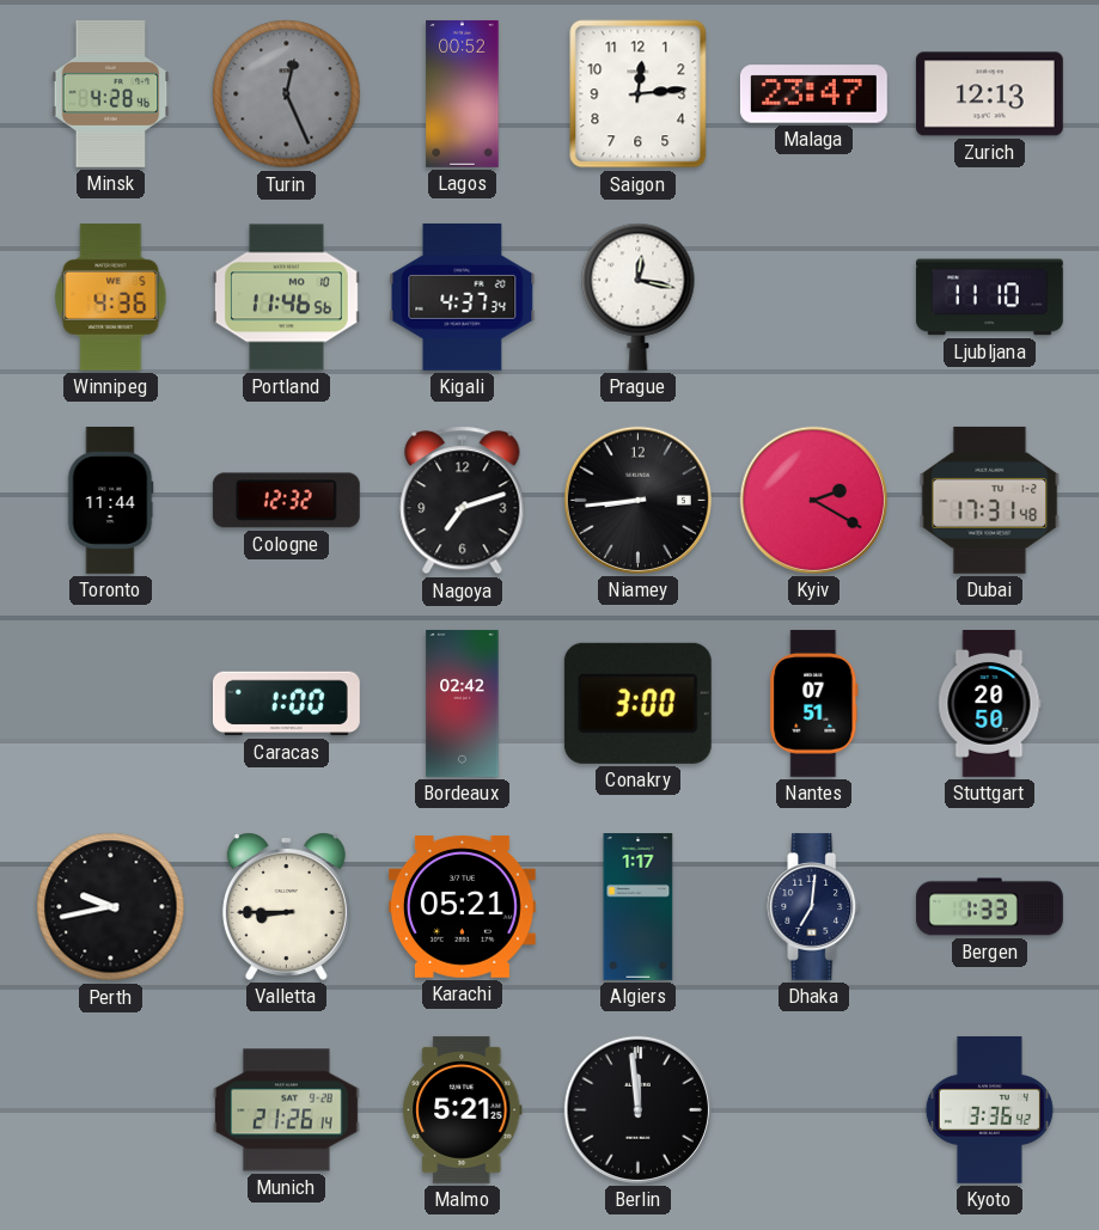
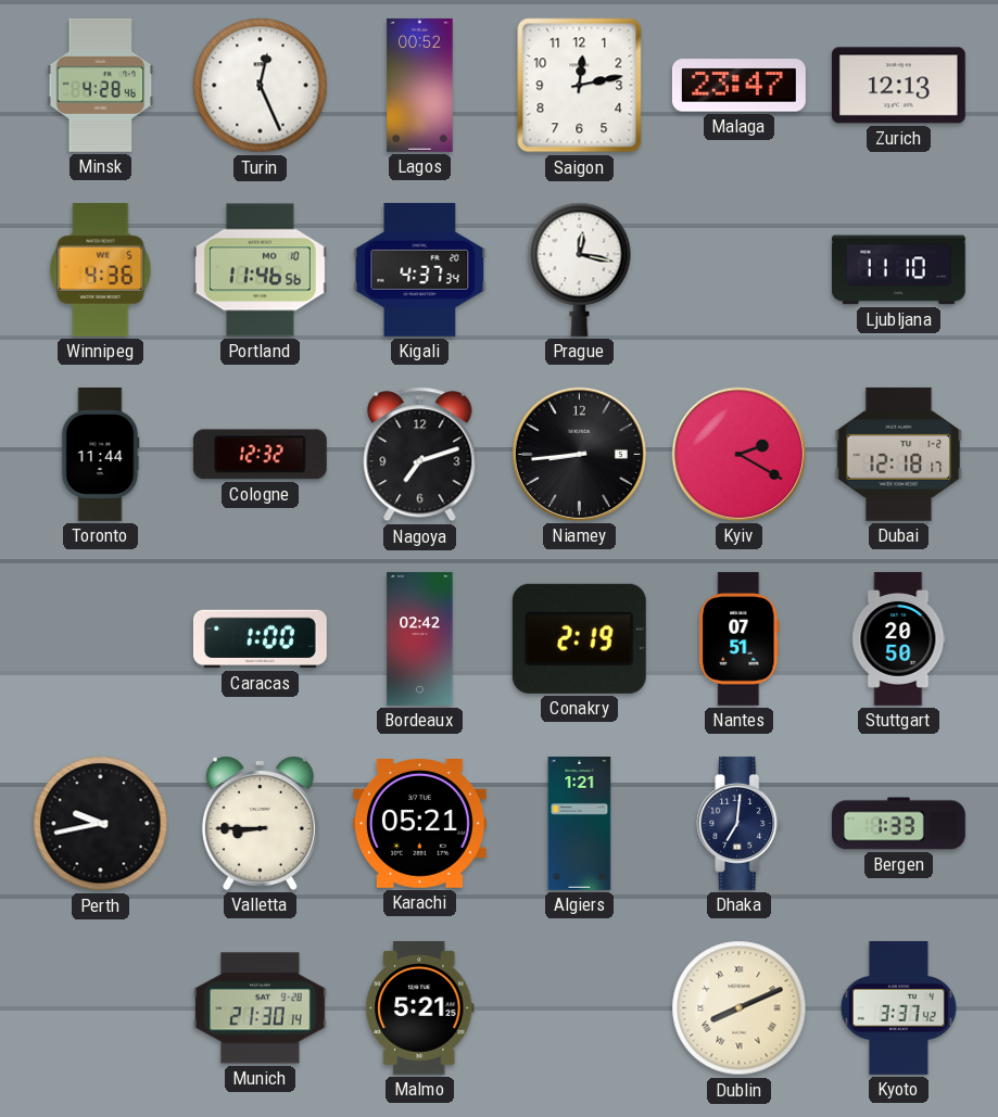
Turin dial: grey -> white (261, 86)
Saigon: 12:14 -> 12:13 (580, 86)
Dubai: 17:31 -> 12:18 (899, 454)
Conakry: 3:00 -> 2:19 (579, 638)
Algiers: 1:17 -> 1:21 (580, 824)
Munich: 21:26 -> 21:30 (260, 1008)
Berlin: 11:59 -> none (637, 1109)
Dublin: none -> 8:11 (740, 1008)
Kyoto: 3:36 -> 3:37 (898, 1007)
